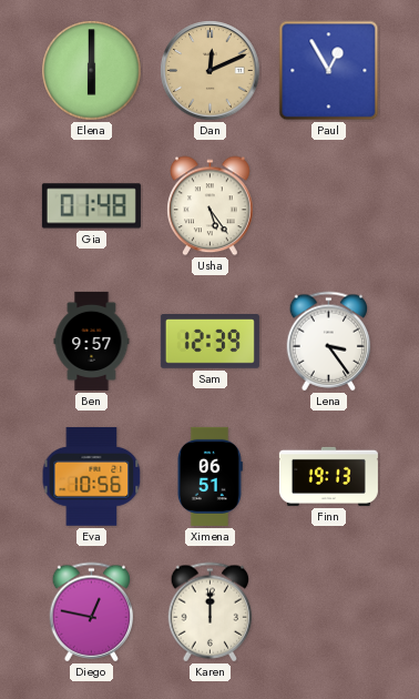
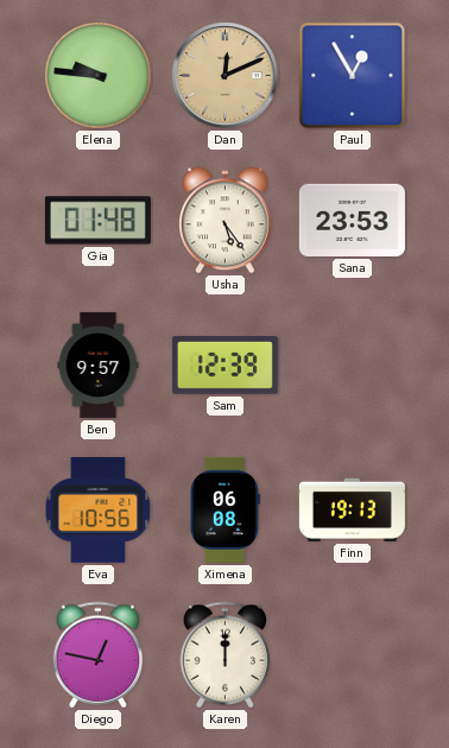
Elena: 6:00 -> 9:46 (99, 76)
Sana: none -> 23:53 (352, 220)
Lena: 3:24 -> none (329, 342)
Ximena: 06:51 -> 06:08 (224, 509)
